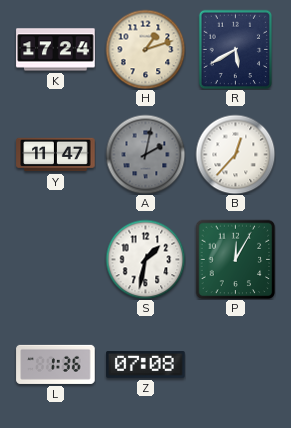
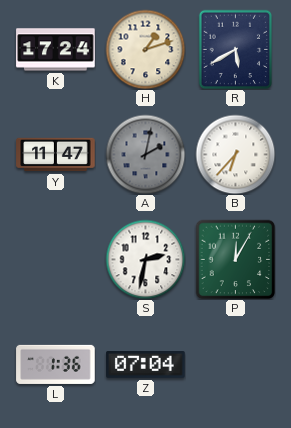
B: 12:37 -> 6:37 (235, 154)
S: 1:32 -> 2:32 (145, 259)
Z: 07:08 -> 07:04 (146, 365)
